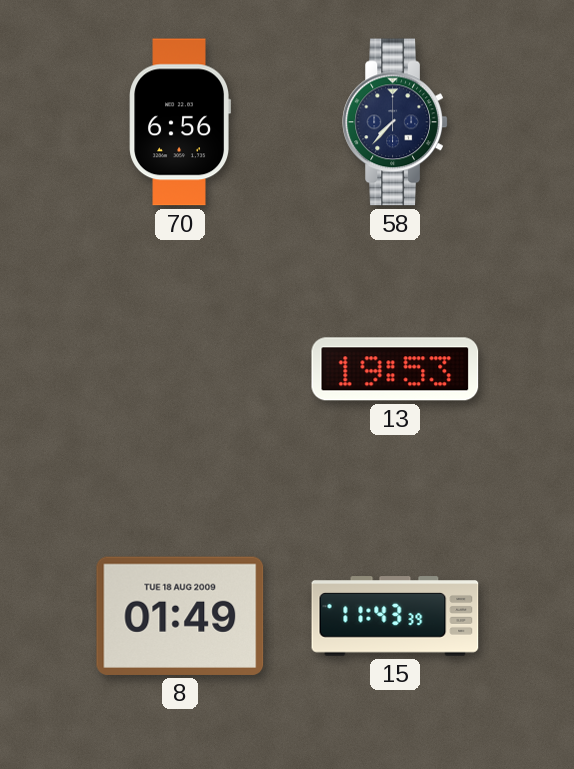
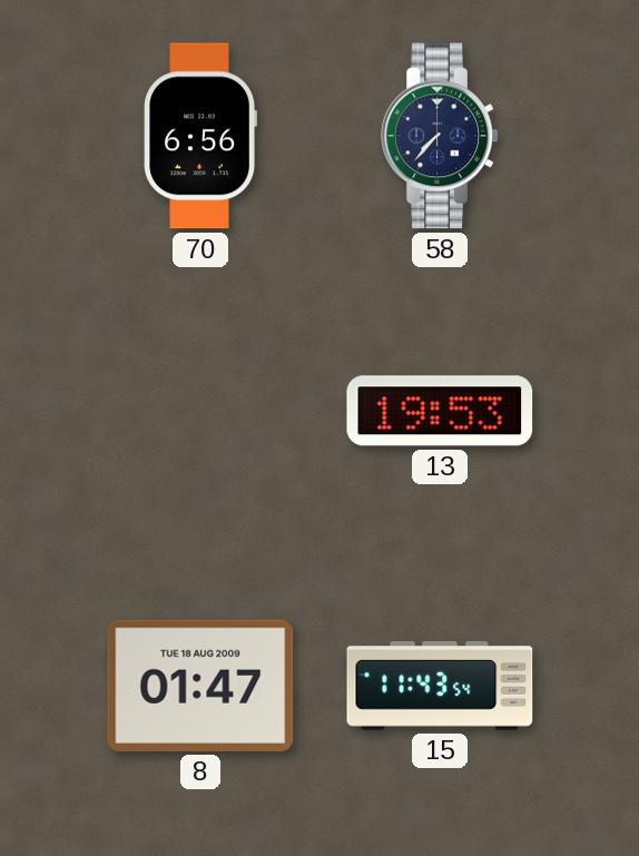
8: 01:49 -> 01:47 (200, 686)
15: 11:43:39 -> 11:43:54 (440, 686)
